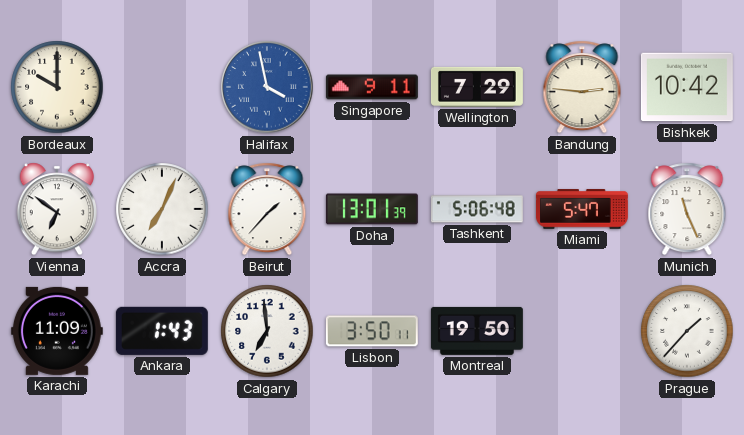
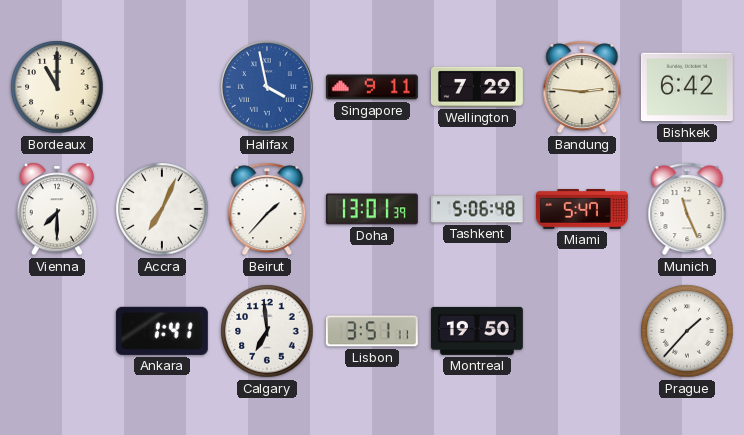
Bordeaux: 10:00 -> 11:00 (57, 87)
Bishkek: 10:42 -> 6:42 (687, 87)
Vienna: 6:51 -> 7:30 (56, 209)
Karachi: 11:09 -> none (57, 331)
Ankara: 1:43 -> 1:41 (162, 331)
Lisbon: 3:50 -> 3:51 (372, 331)
